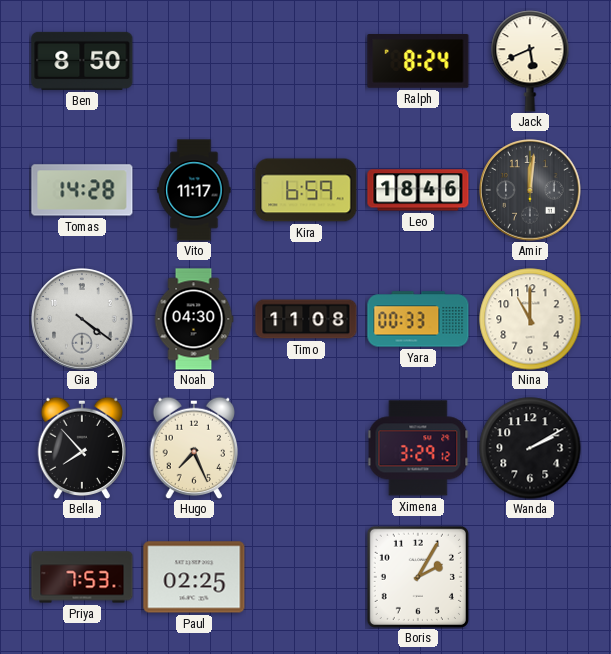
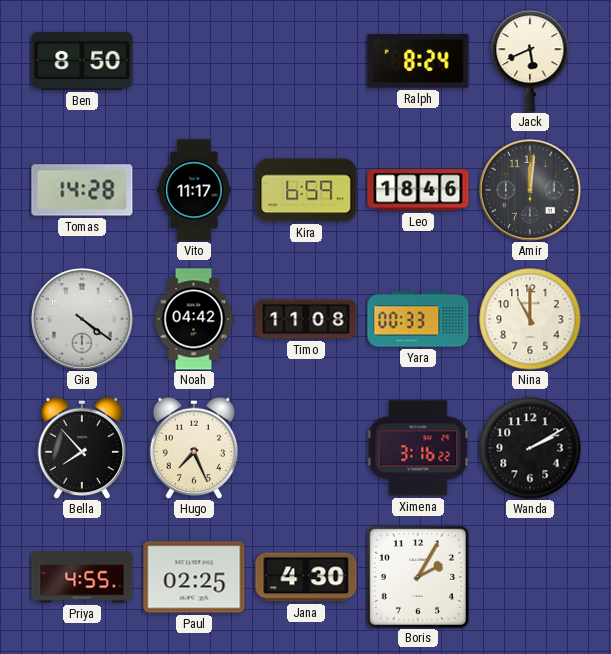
Noah: 04:30 -> 04:42 (194, 319)
Ximena: 3:29 -> 3:16 (418, 448)
Priya: 7:53 -> 4:55 (82, 577)
Jana: none -> 4:30 (306, 577)
